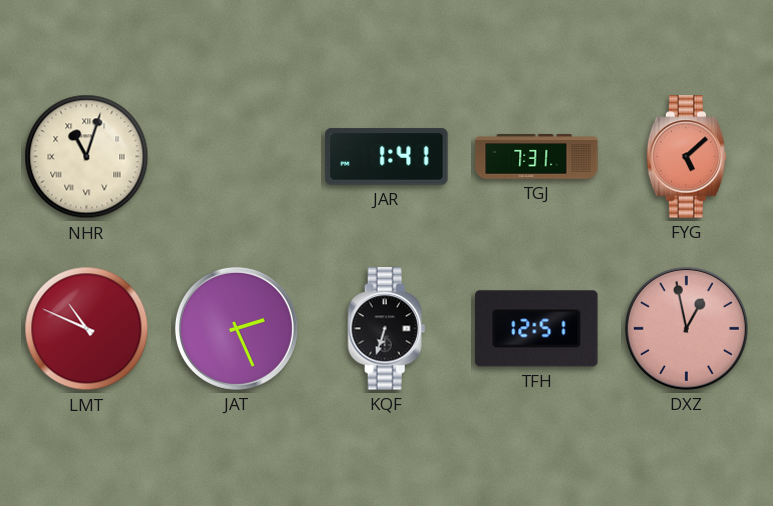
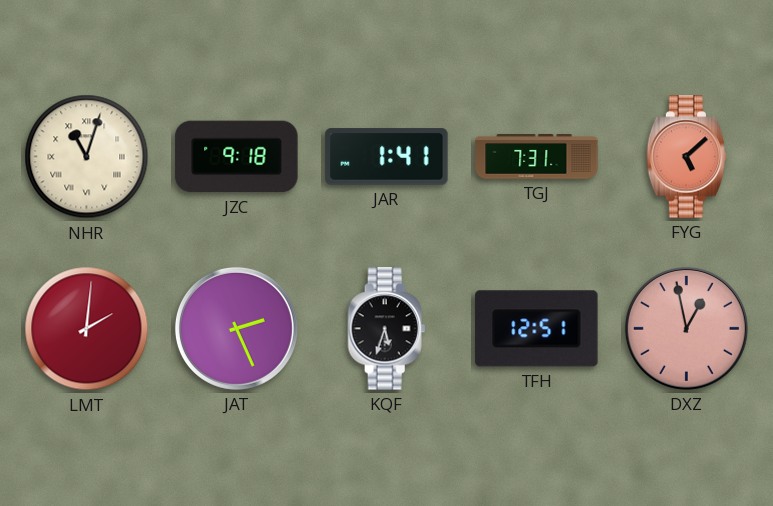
JZC: none -> 9:18 (237, 157)
LMT: 10:49 -> 2:01 (87, 329)
KQF: 6:33 -> 5:33 (387, 329)
